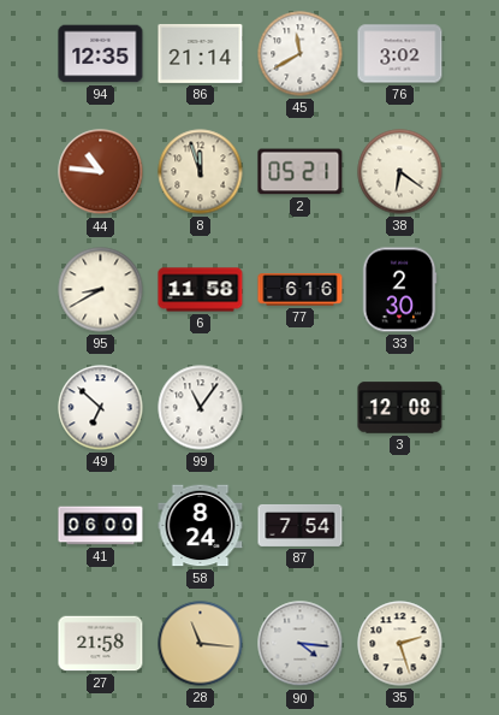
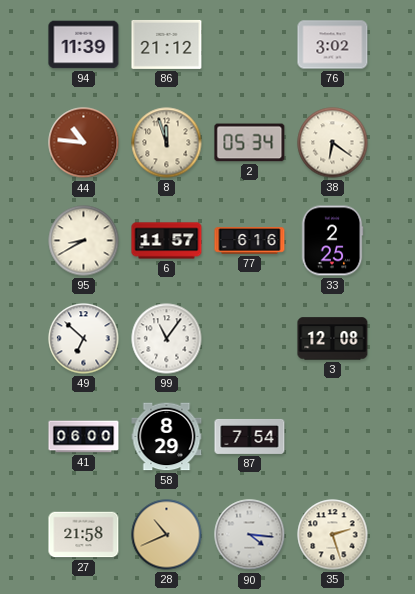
94: 12:35 -> 11:39 (84, 45)
86: 21:14 -> 21:12 (167, 44)
45: 11:40 -> none (301, 54)
2: 05:21 -> 05:34 (250, 143)
6: 11:58 -> 11:57 (167, 241)
33: 2:30 -> 2:25 (332, 241)
58: 8:24 -> 8:29 (167, 437)
28: 11:16 -> 10:41 (167, 535)
